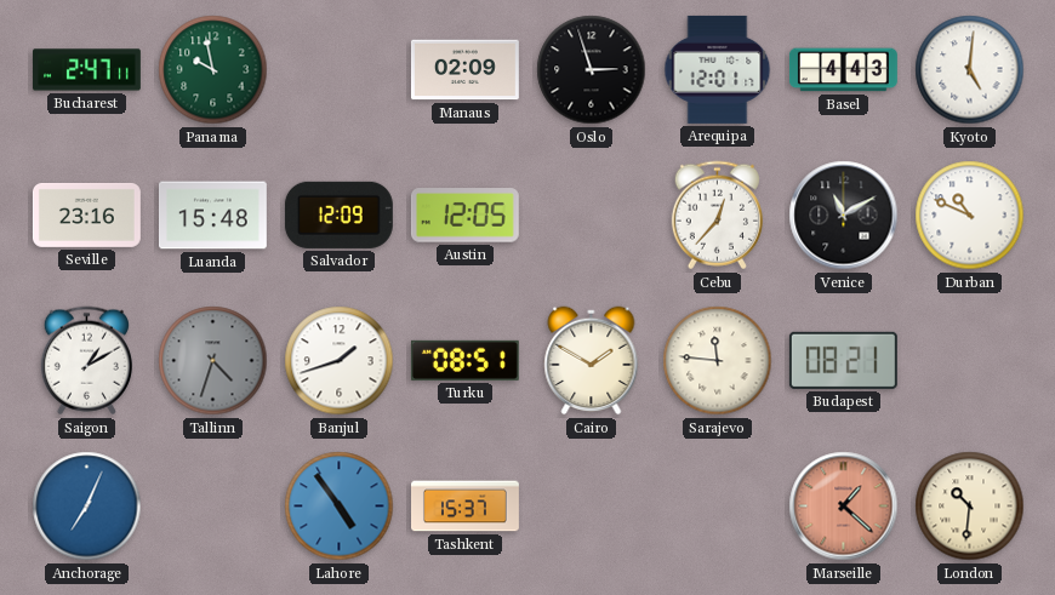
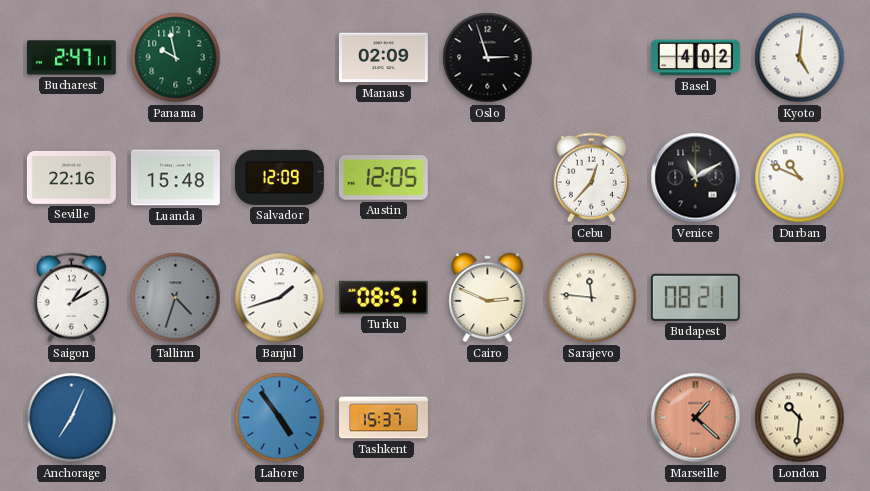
Arequipa: 12:01 -> none (718, 69)
Basel: 4:43 -> 4:02 (695, 58)
Seville: 23:16 -> 22:16 (71, 177)
Cairo: 1:50 -> 2:49 (488, 298)
